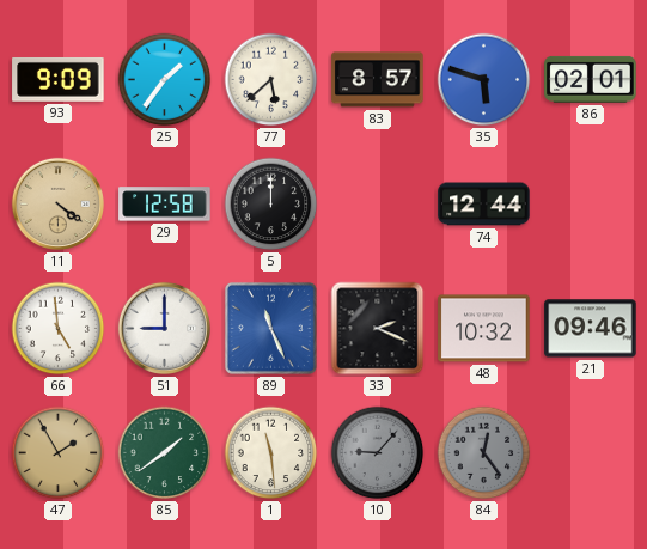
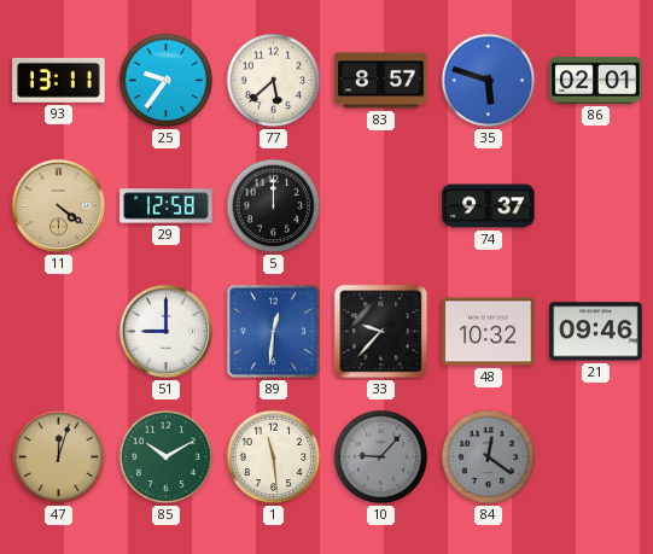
93: 9:09 -> 13:11 (59, 80)
25: 1:36 -> 9:36 (167, 81)
74: 12:44 -> 9:37 (489, 206)
66: 4:59 -> none (59, 329)
89: 11:26 -> 12:31 (273, 331)
33: 2:19 -> 9:37 (381, 332)
47: 1:55 -> 12:03 (59, 457)
85: 1:39 -> 10:10 (167, 457)
84: 12:24 -> 12:21 (489, 457)
